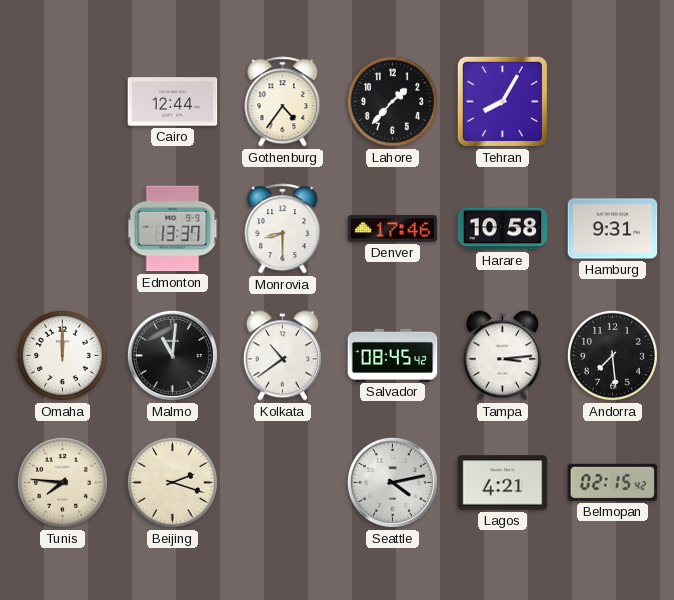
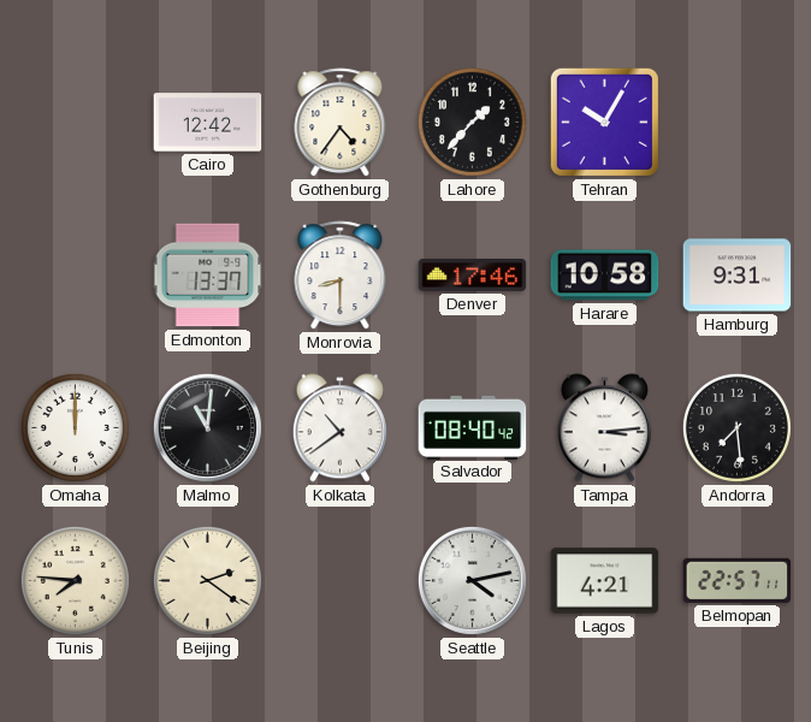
Cairo: 12:44 -> 12:42 (208, 123)
Tehran: 8:05 -> 10:05 (604, 122)
Salvador: 08:45 -> 08:40 (473, 427)
Beijing: 2:18 -> 2:21 (207, 580)
Belmopan: 02:15 -> 22:57 (738, 580)
